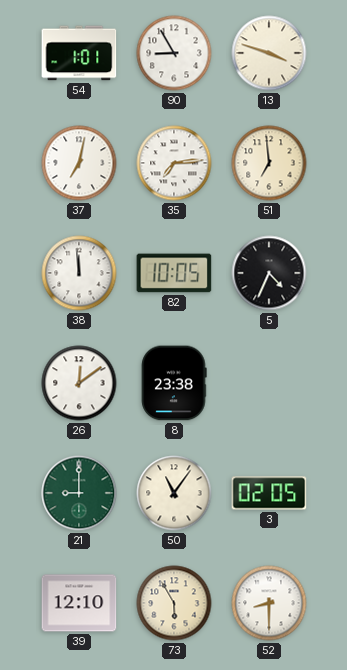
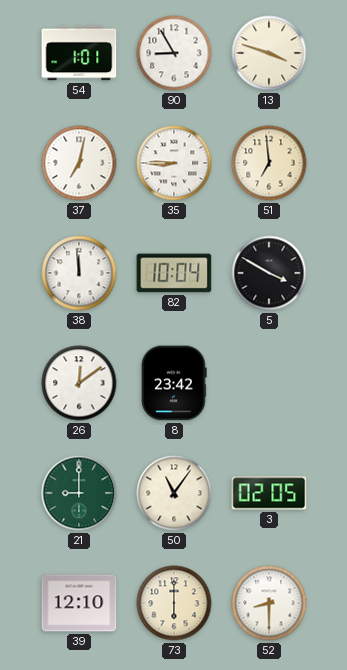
35: 7:14 -> 8:45 (174, 163)
82: 10:05 -> 10:04 (174, 273)
5: 4:34 -> 3:50 (269, 273)
8: 23:38 -> 23:42 (174, 383)
73: 5:55 -> 6:00 (174, 603)
